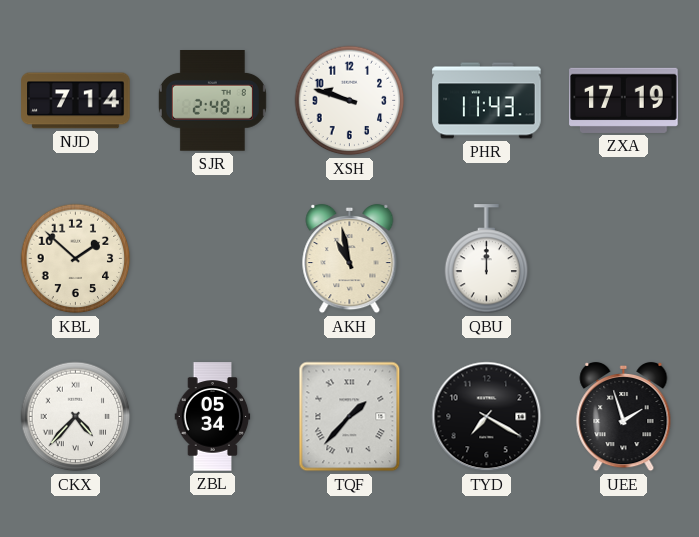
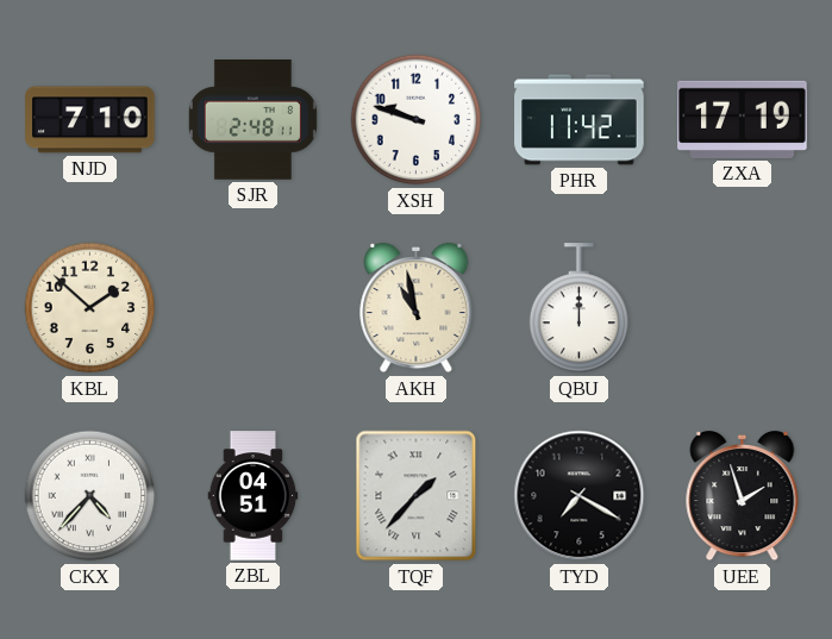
NJD: 7:14 -> 7:10 (90, 120)
PHR: 11:43 -> 11:42 (580, 120)
ZBL: 05:34 -> 04:51 (254, 496)
